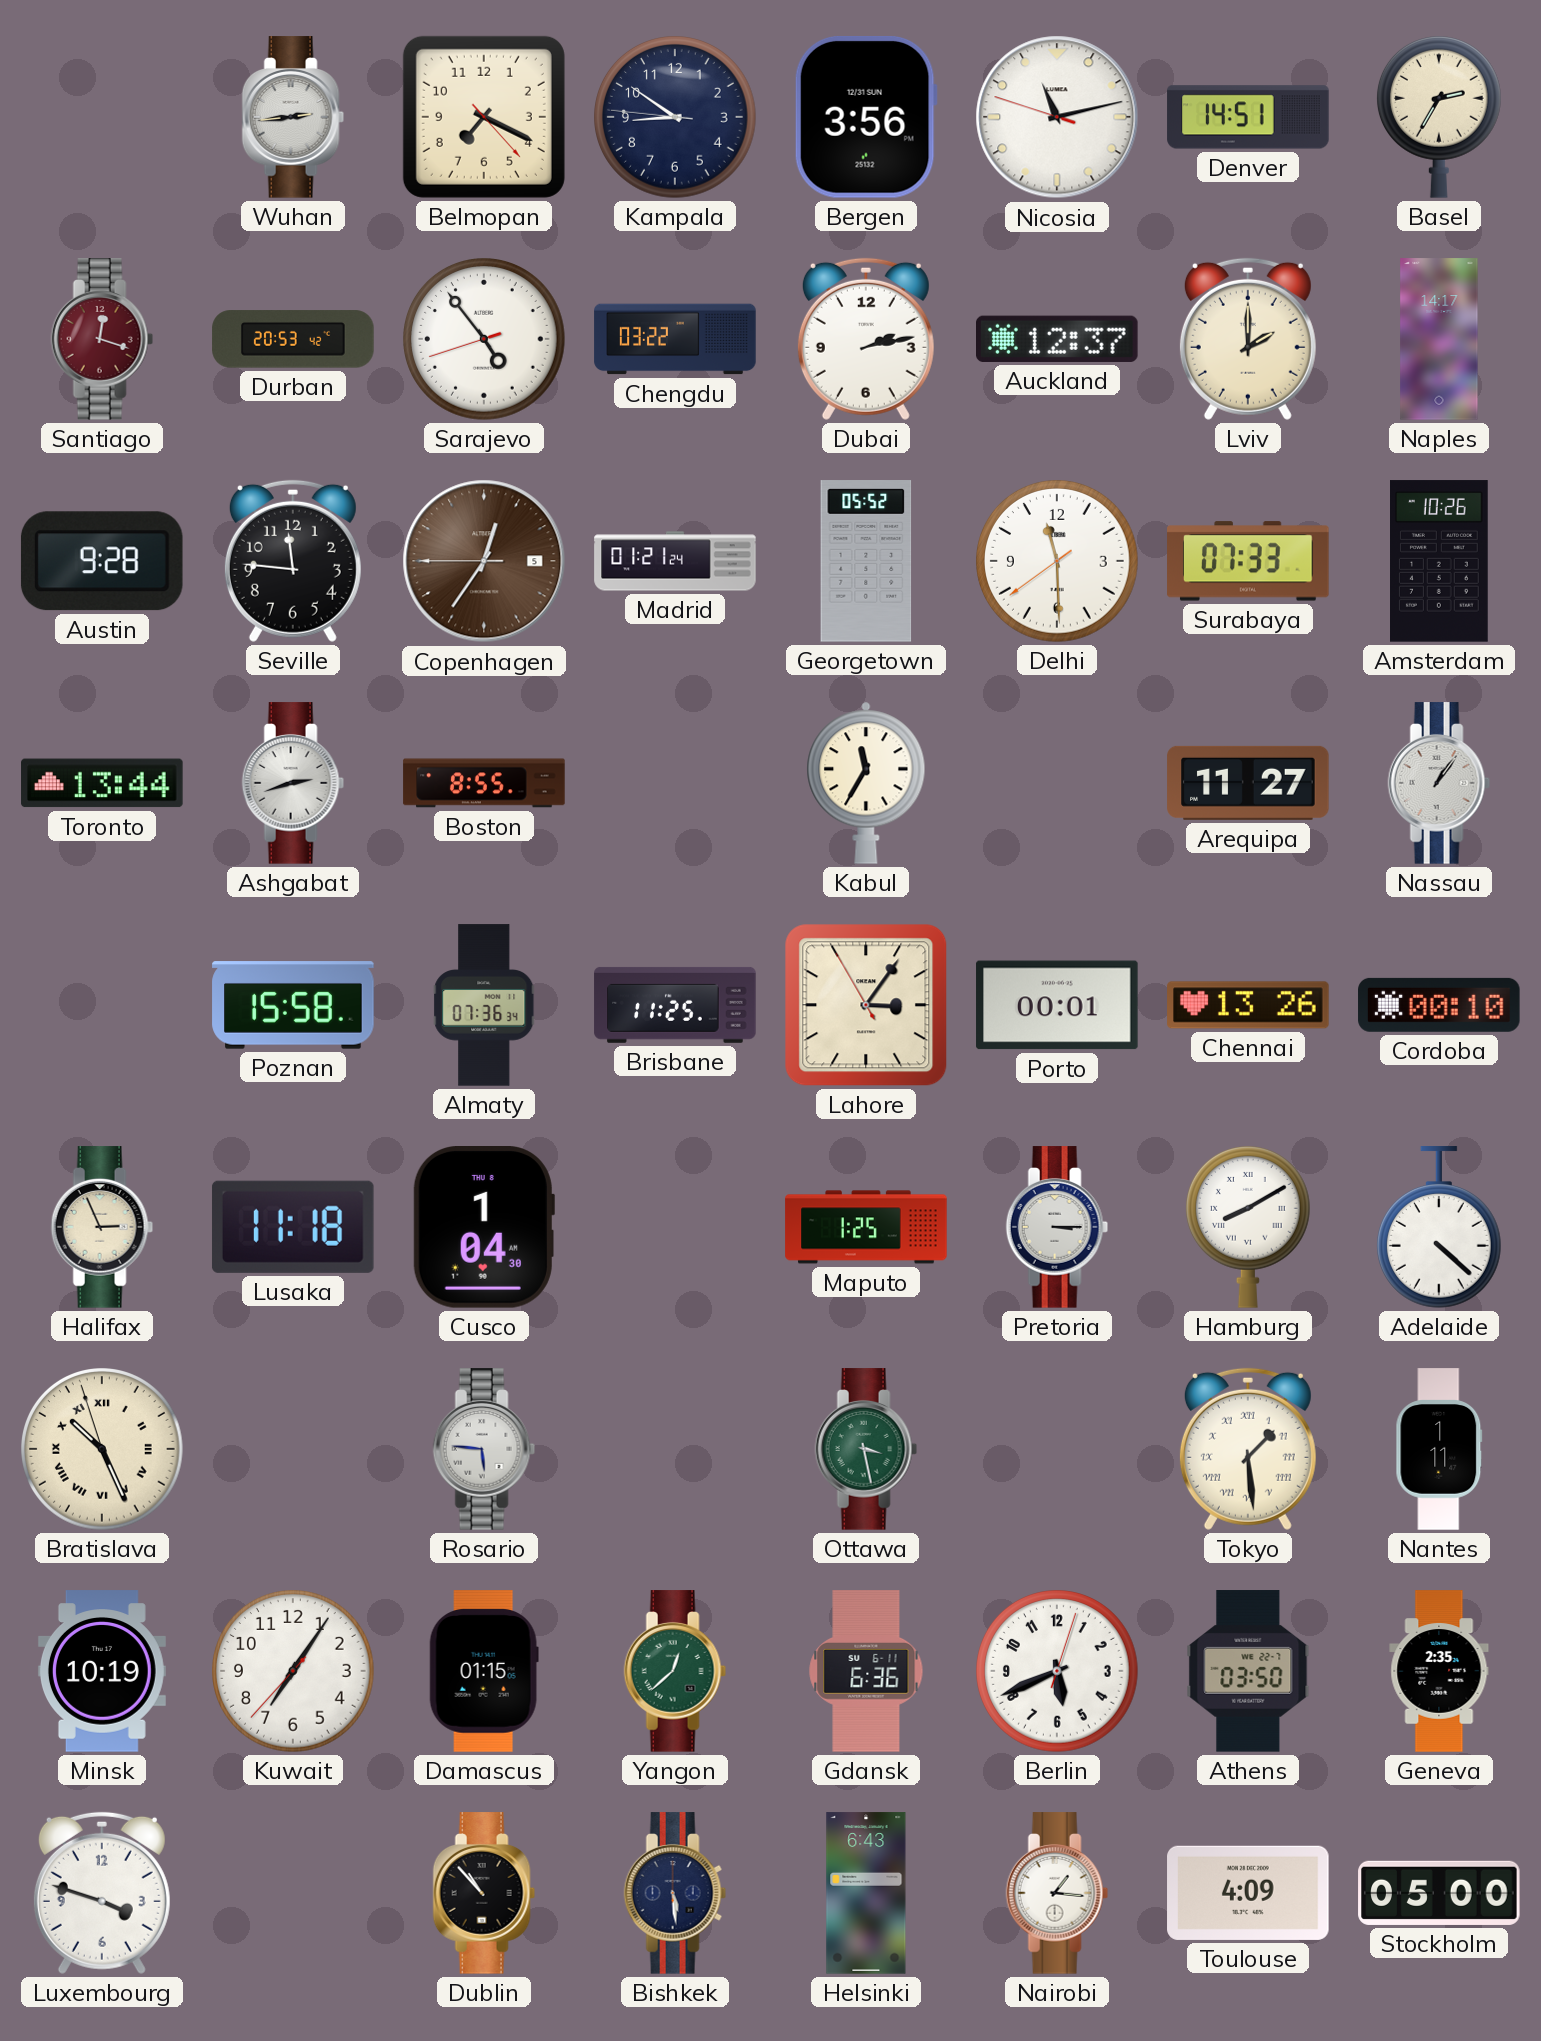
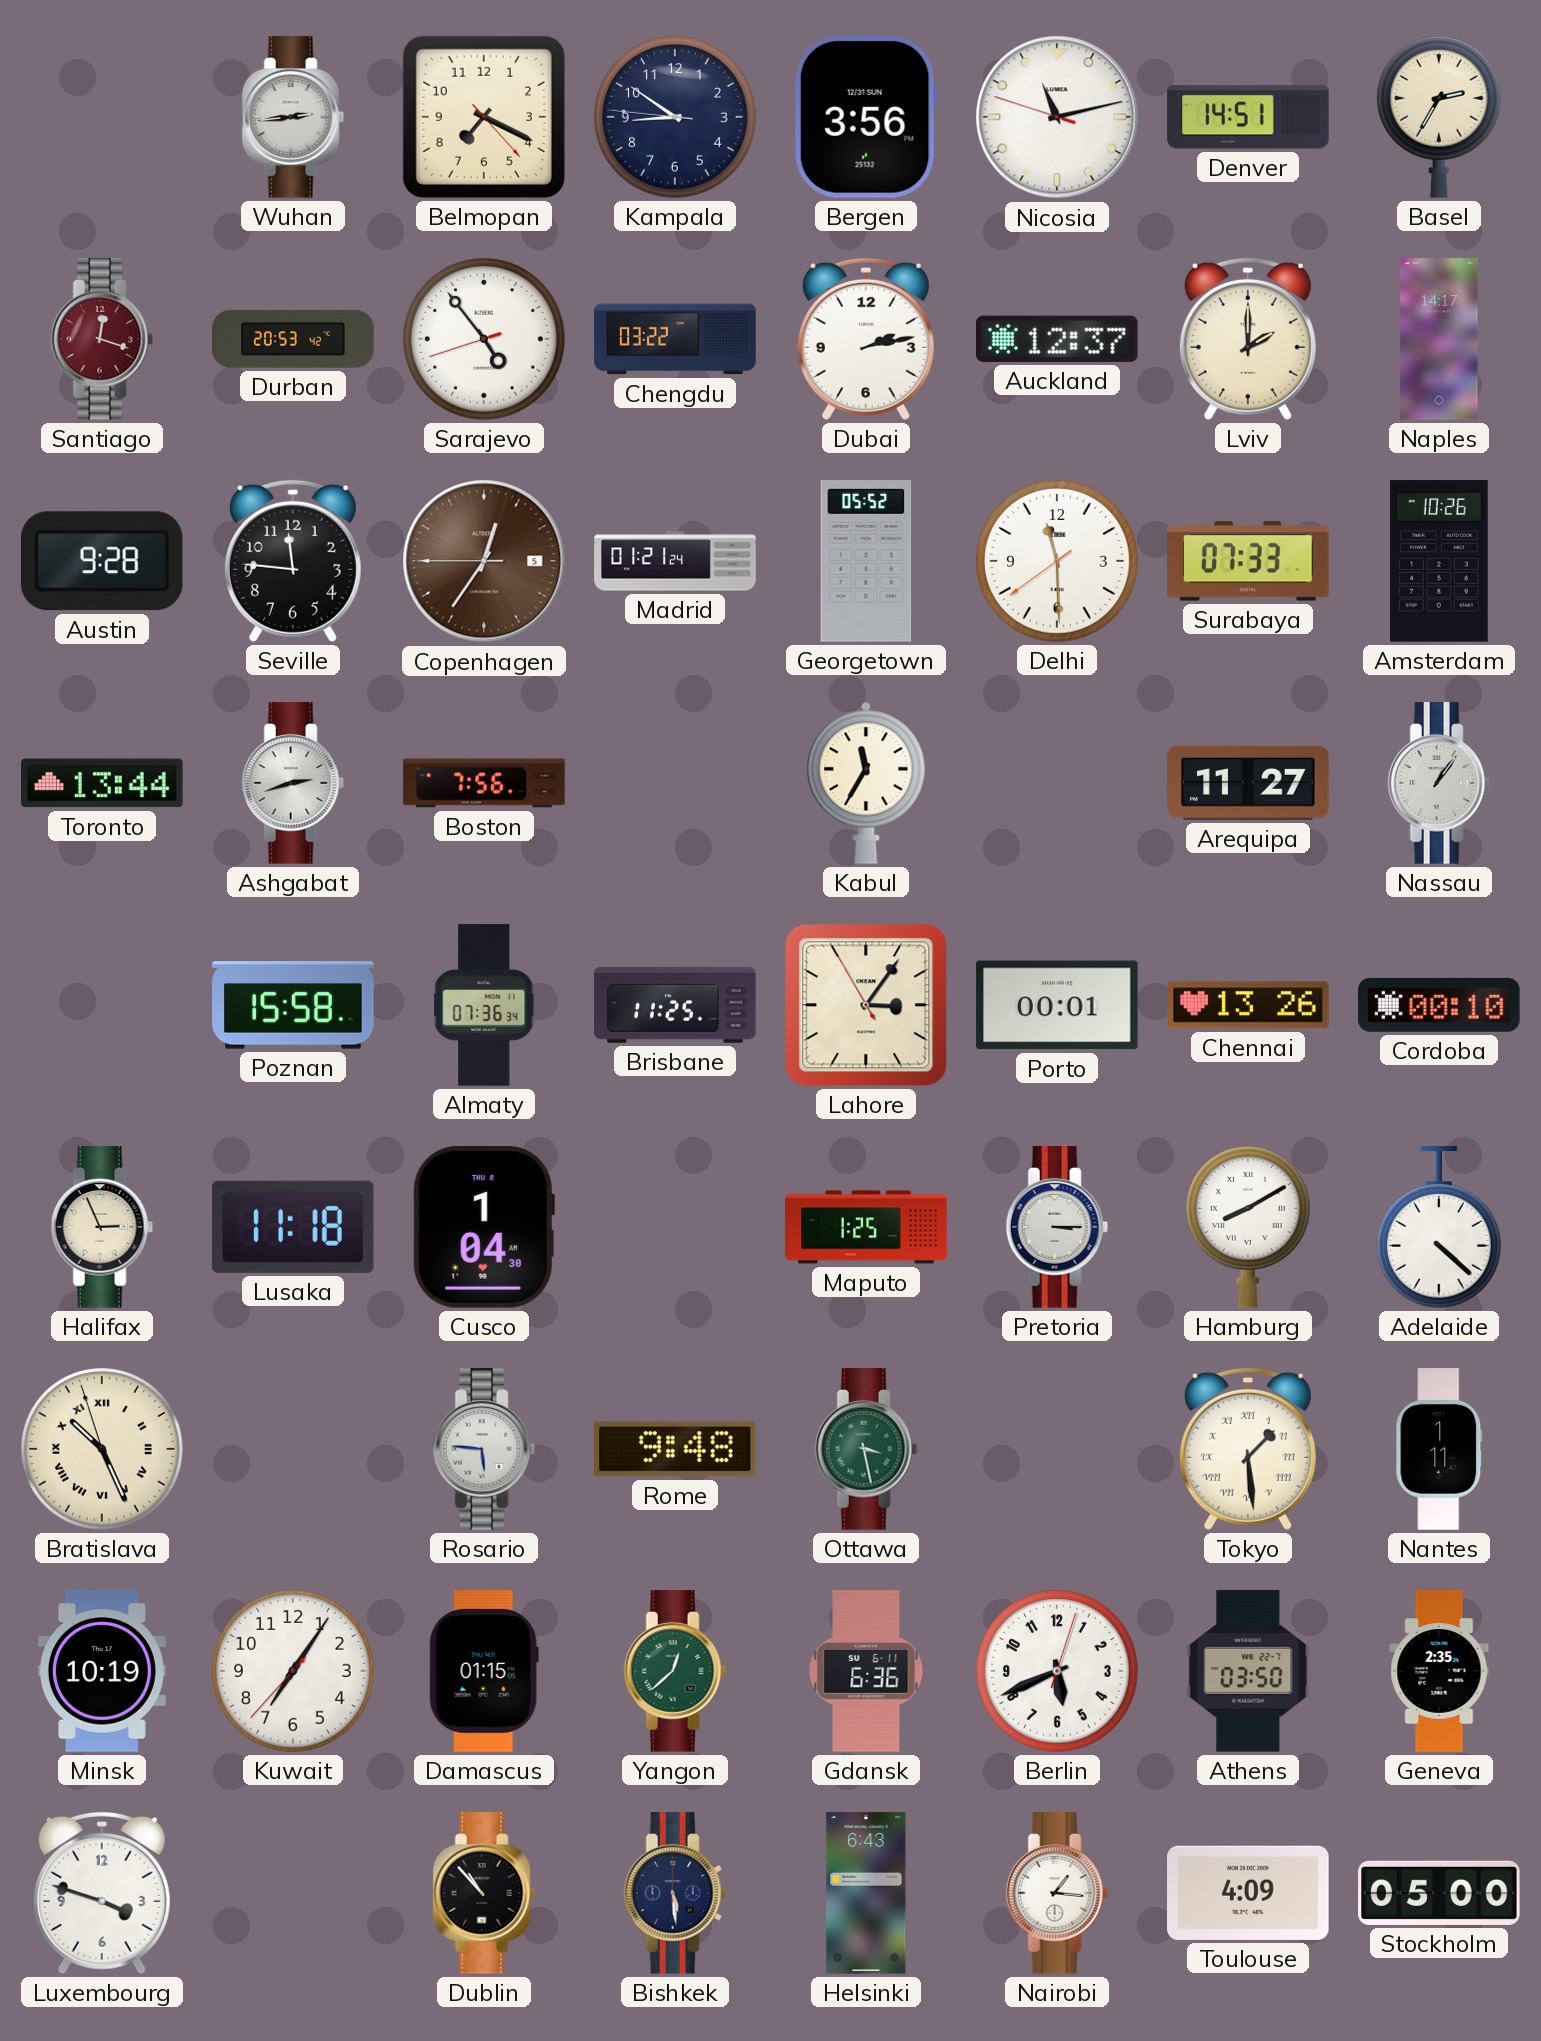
Boston: 8:55 -> 7:56 (484, 783)
Rome: none -> 9:48 (676, 1449)
